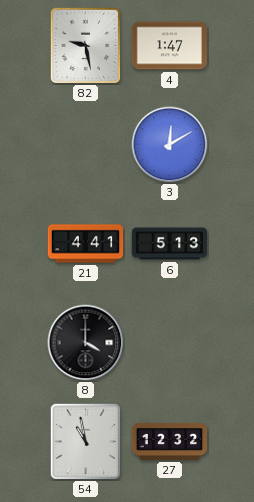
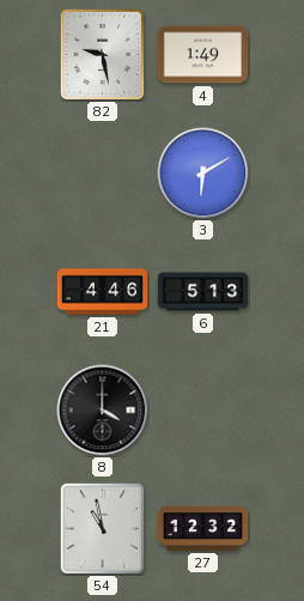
4: 1:47 -> 1:49 (202, 55)
3: 12:10 -> 6:10 (203, 174)
21: 4:41 -> 4:46 (103, 292)
